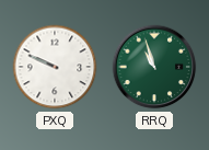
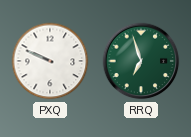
RRQ: 10:57 -> 6:57 (141, 61)
